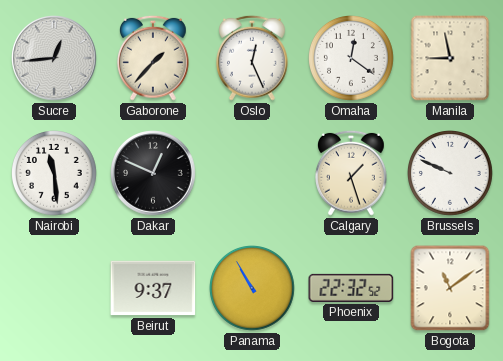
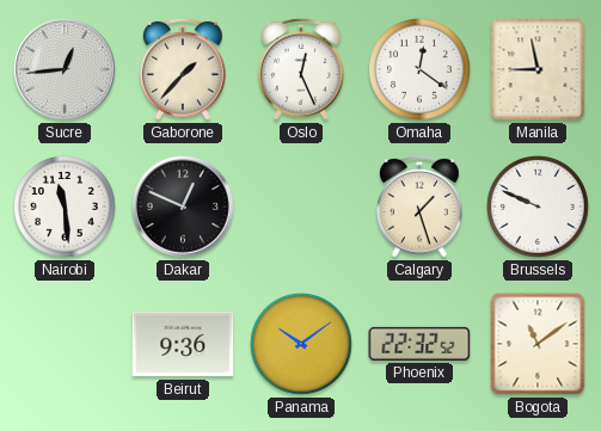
Beirut: 9:37 -> 9:36 (183, 344)
Panama: 10:55 -> 10:09 (302, 345)
